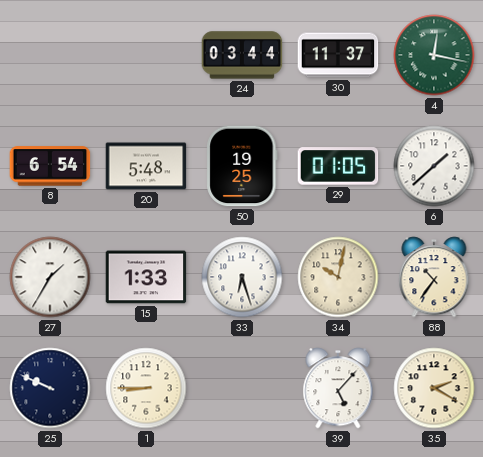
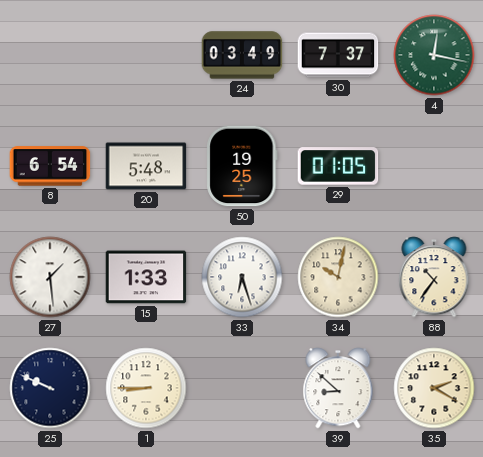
24: 03:44 -> 03:49 (242, 55)
30: 11:37 -> 7:37 (338, 55)
6: 1:38 -> none (434, 166)
27: 1:35 -> 1:29 (50, 277)
39: 5:07 -> 8:52 (338, 388)
